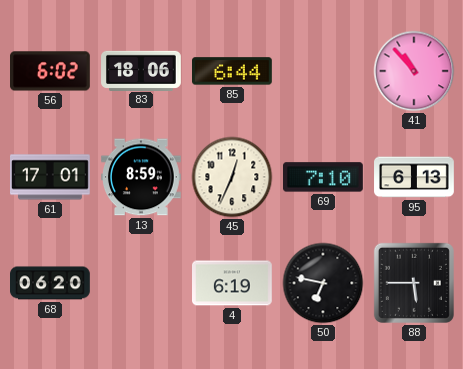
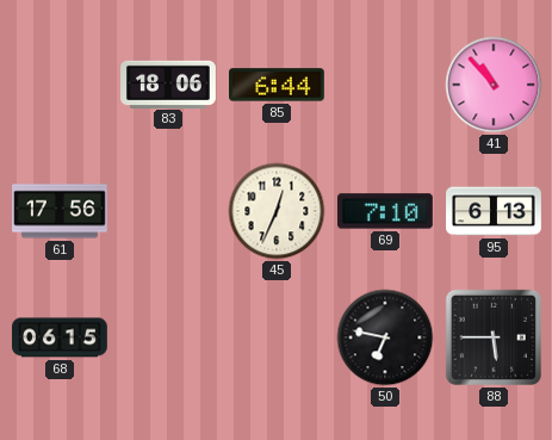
56: 6:02 -> none (51, 71)
61: 17:01 -> 17:56 (61, 211)
13: 8:59 -> none (142, 177)
68: 06:20 -> 06:15 (61, 337)
4: 6:19 -> none (233, 283)
